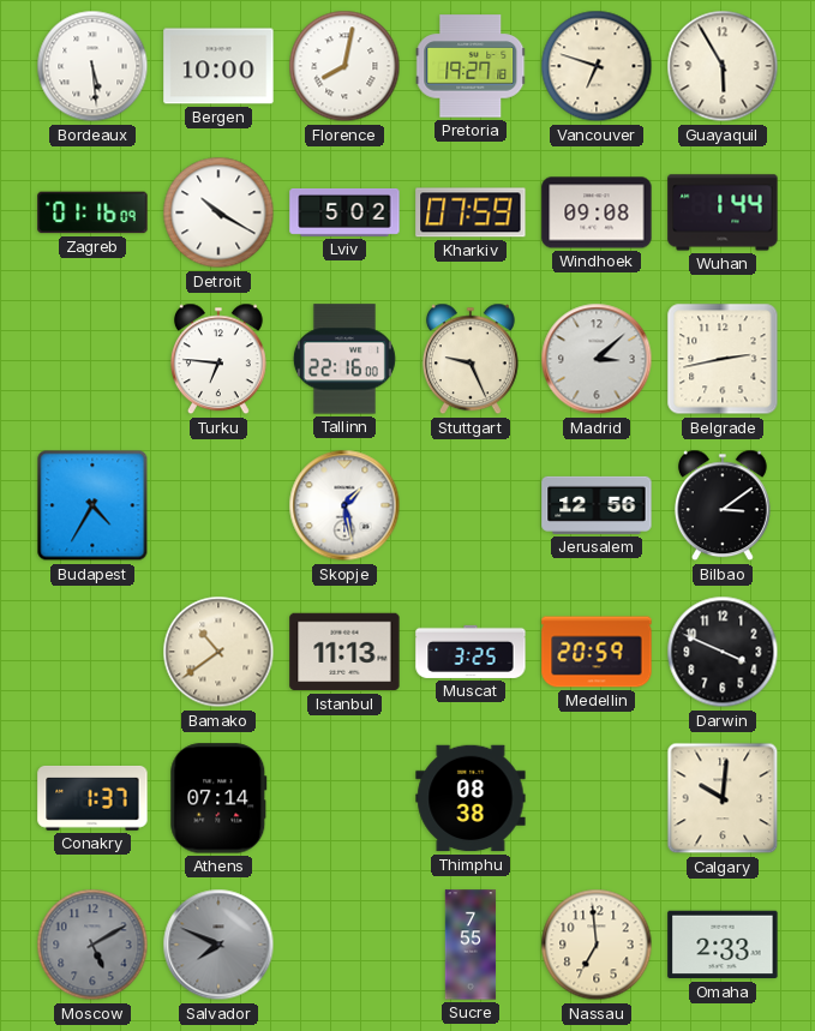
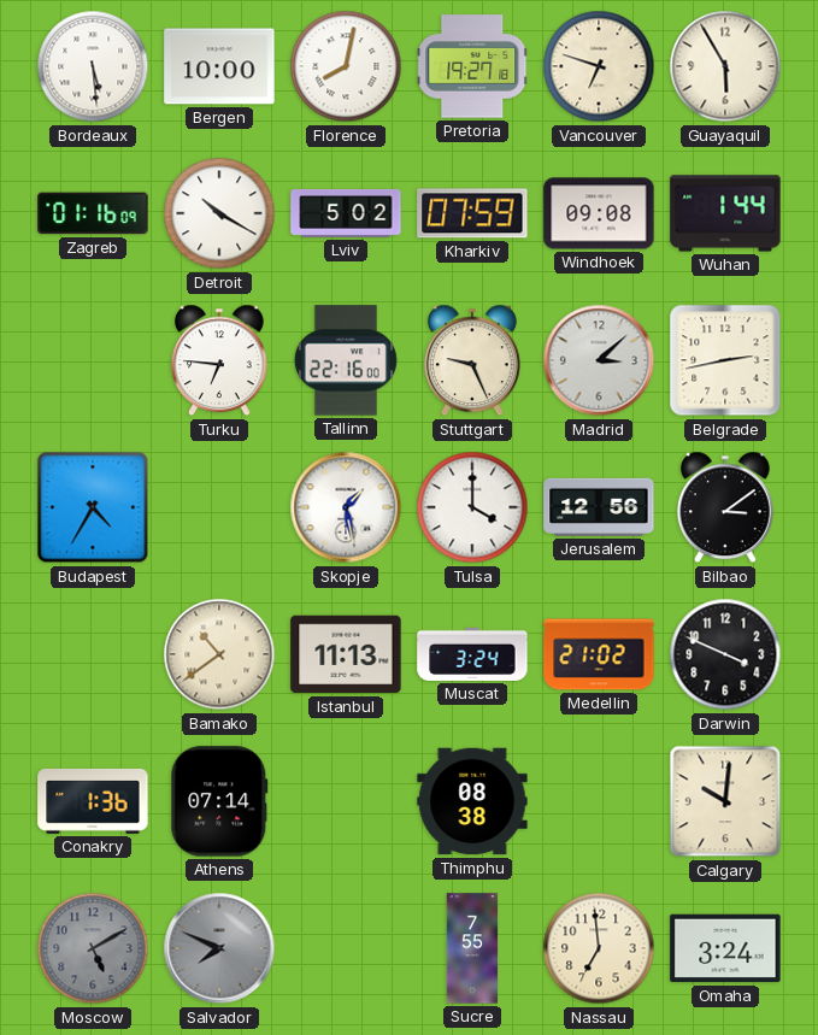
Tulsa: none -> 4:00 (472, 507)
Muscat: 3:25 -> 3:24 (472, 654)
Medellin: 20:59 -> 21:02 (599, 654)
Conakry: 1:37 -> 1:36 (93, 801)
Omaha: 2:33 -> 3:24 (725, 948)
